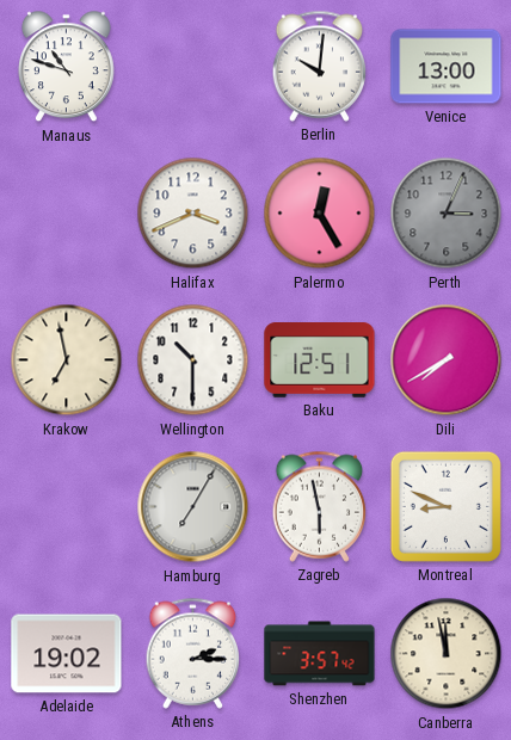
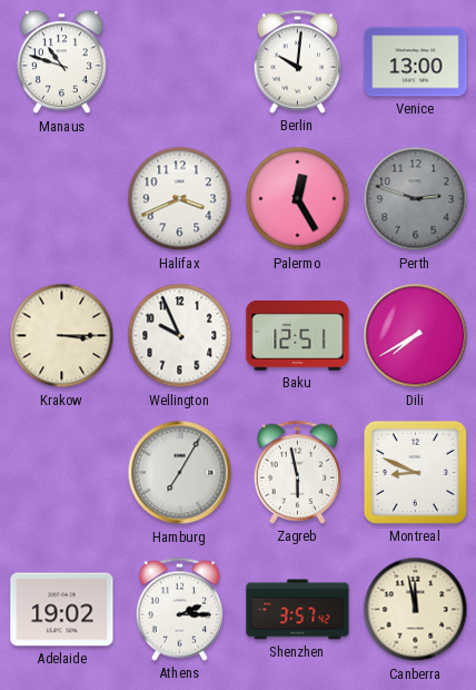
Perth: 3:04 -> 2:48 (416, 199)
Krakow: 6:58 -> 3:15 (62, 336)
Wellington: 10:30 -> 9:56 (180, 336)
